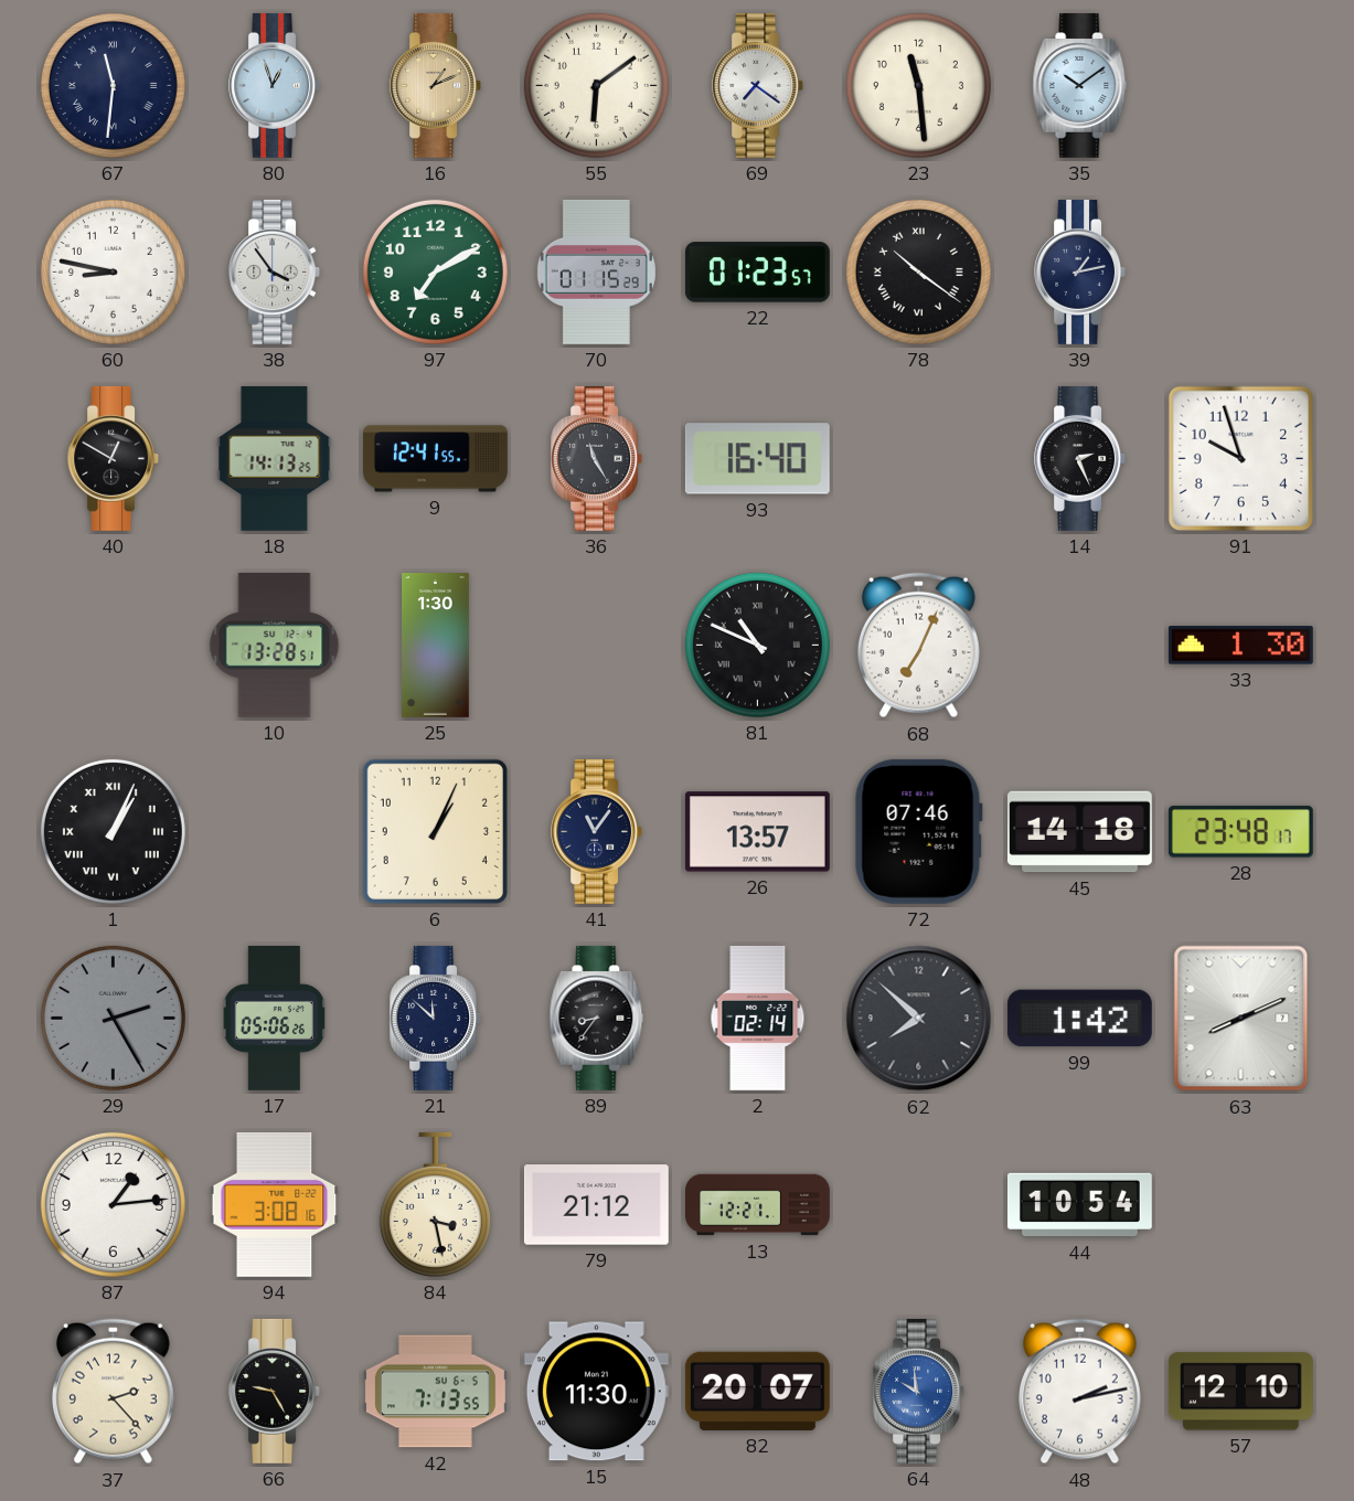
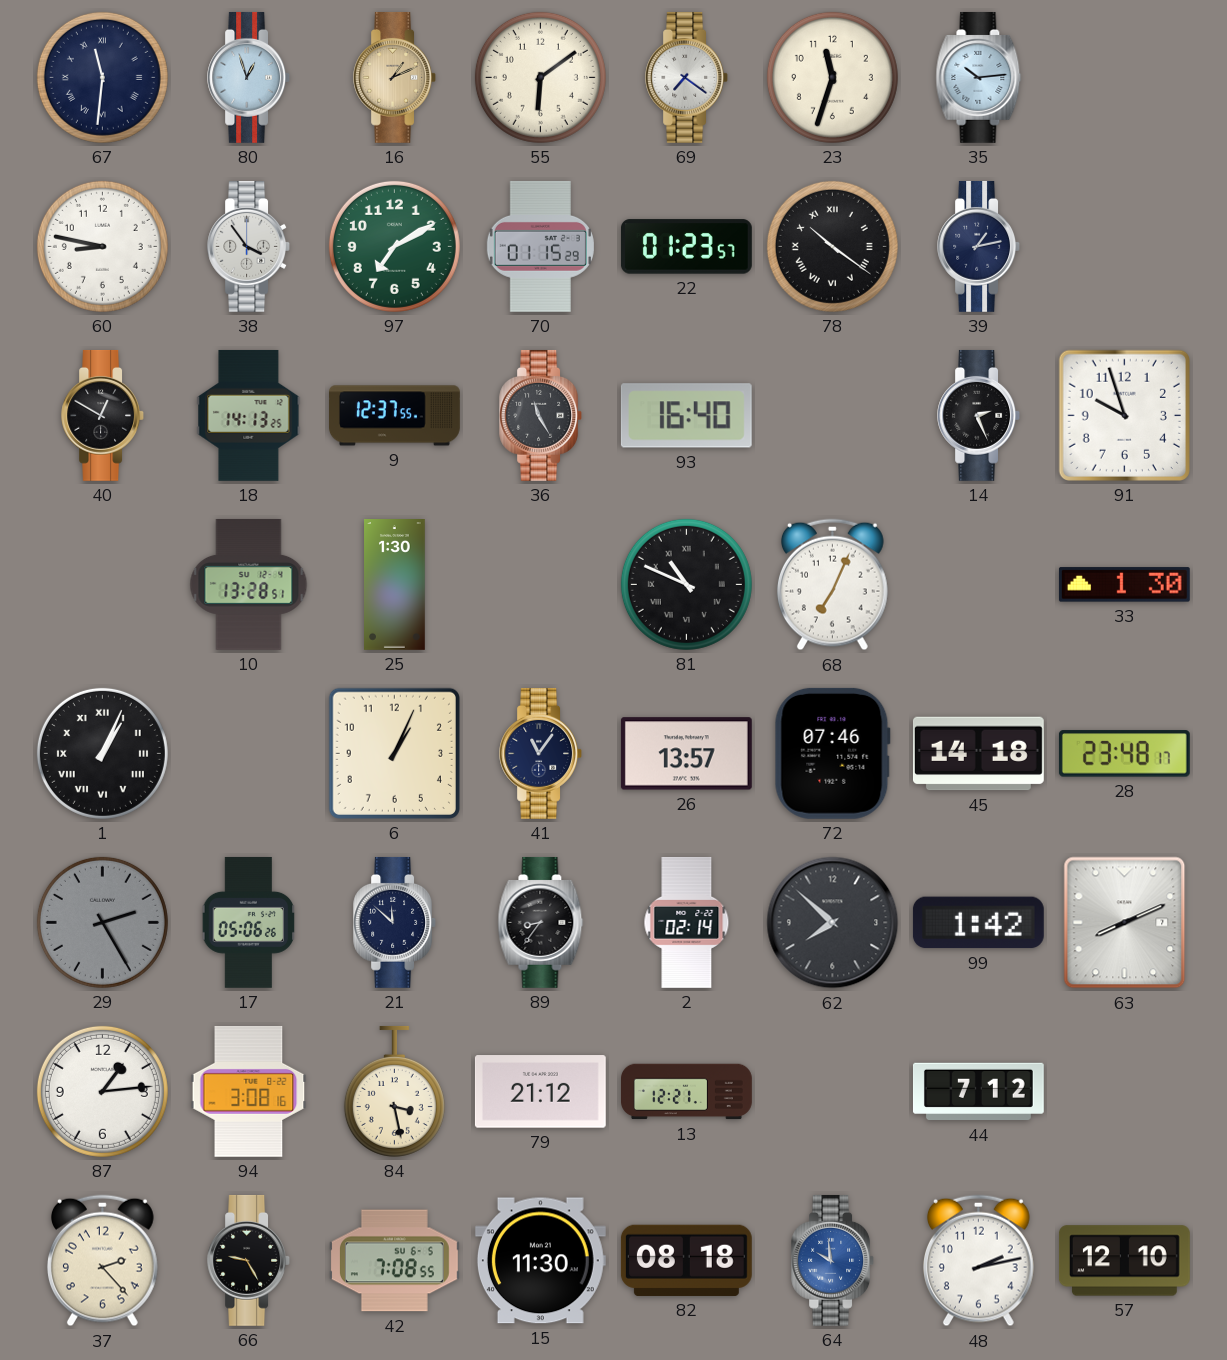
23: 11:29 -> 11:33 (832, 77)
35: 10:09 -> 10:14 (979, 77)
9: 12:41 -> 12:37 (395, 416)
44: 10:54 -> 7:12 (978, 1092)
42: 7:13 -> 7:08 (394, 1261)
82: 20:07 -> 08:18 (686, 1260)
